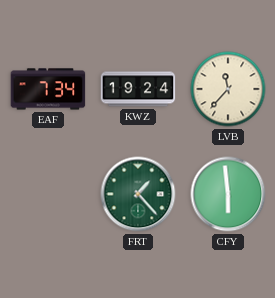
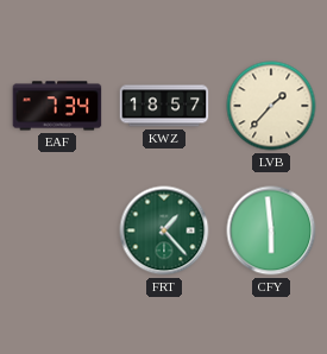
KWZ: 19:24 -> 18:57 (164, 106)
LVB: 11:37 -> 1:37 (271, 106)
